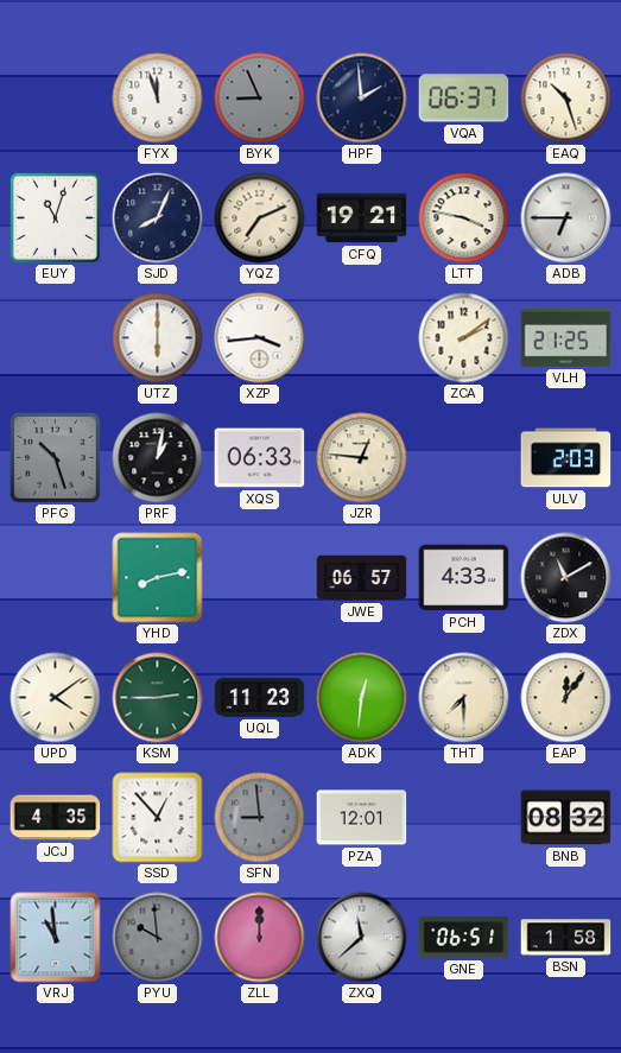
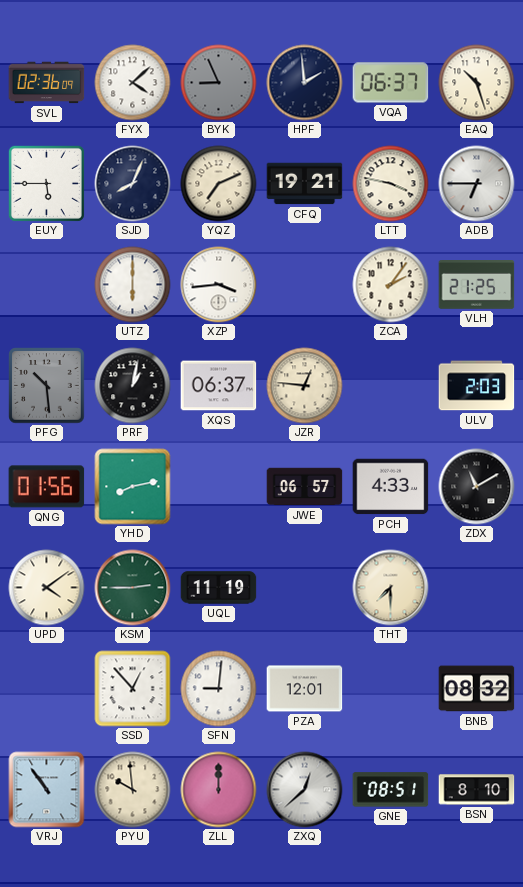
SVL: none -> 02:36 (47, 83)
FYX: 11:57 -> 4:08 (133, 83)
EUY: 11:03 -> 5:45 (46, 183)
ZCA: 2:09 -> 2:06 (391, 285)
PFG: 10:27 -> 10:29 (47, 386)
XQS: 06:33 -> 06:37 (219, 386)
QNG: none -> 01:56 (47, 487)
UQL: 11:23 -> 11:19 (219, 588)
ADK: 12:31 -> none (362, 698)
EAP: 12:06 -> none (566, 698)
JCJ: 4:35 -> none (56, 818)
SFN: 8:59 -> 9:01 (219, 689)
SFN dial: grey -> white (219, 689)
VRJ: 10:59 -> 10:54 (47, 790)
PYU dial: grey -> cream (133, 790)
ZXQ: 11:38 -> 12:38 (305, 790)
GNE: 06:51 -> 08:51 (391, 790)
BSN: 1:58 -> 8:10 (477, 790)
